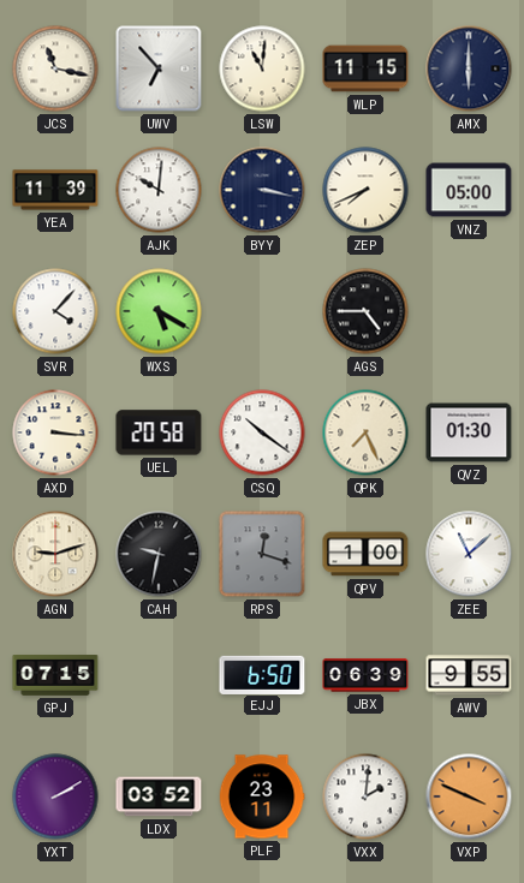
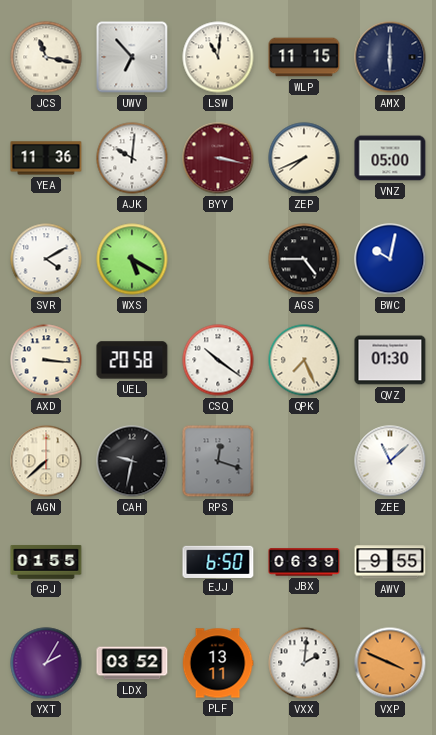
YEA: 11:39 -> 11:36 (46, 158)
BYY dial: navy -> burgundy (218, 158)
SVR: 4:07 -> 4:10 (46, 259)
BWC: none -> 10:02 (390, 259)
AGN: 9:12 -> 7:38 (46, 461)
QPV: 1:00 -> none (365, 554)
GPJ: 07:15 -> 01:55 (46, 563)
YXT: 2:10 -> 2:05 (46, 663)
PLF: 23:11 -> 13:11 (218, 663)
